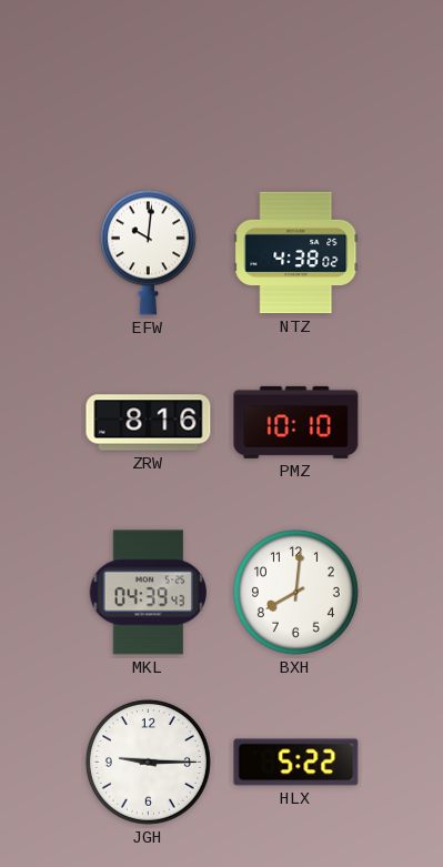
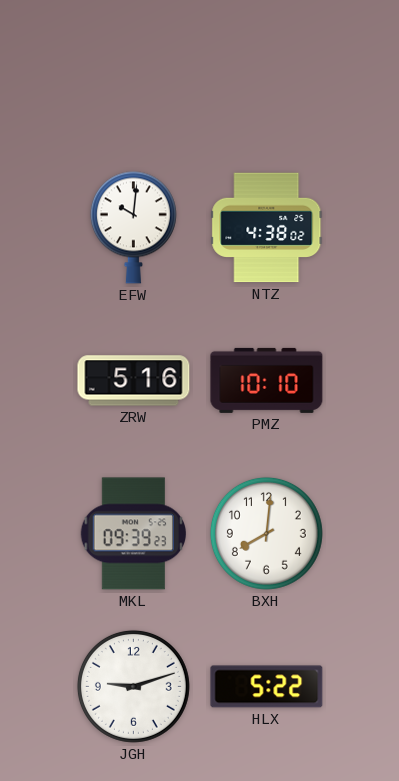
ZRW: 8:16 -> 5:16 (134, 381)
MKL: 04:39 -> 09:39 (133, 534)
JGH: 9:15 -> 9:12 (133, 686)
